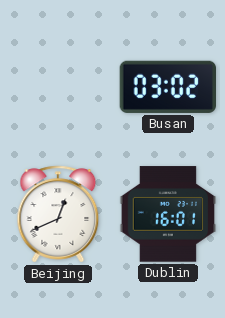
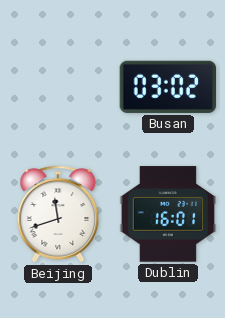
Beijing: 12:41 -> 11:42 (58, 214)
